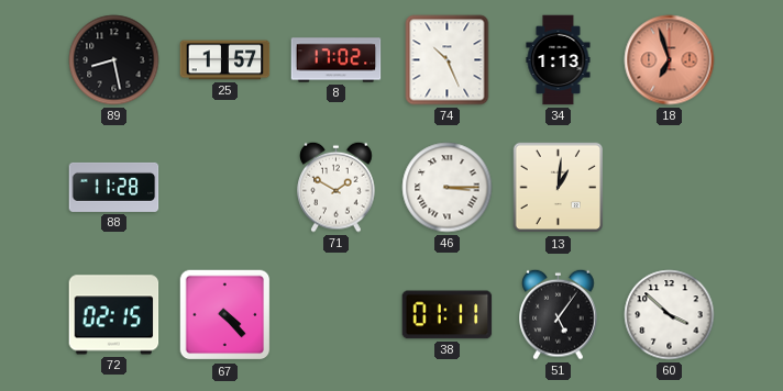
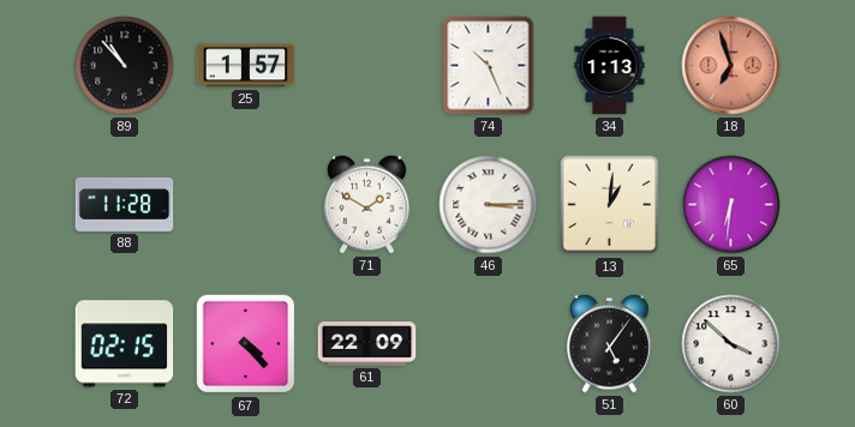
89: 8:28 -> 10:53 (125, 66)
8: 17:02 -> none (337, 60)
65: none -> 6:31 (731, 205)
61: none -> 22:09 (367, 344)
38: 01:11 -> none (448, 315)
